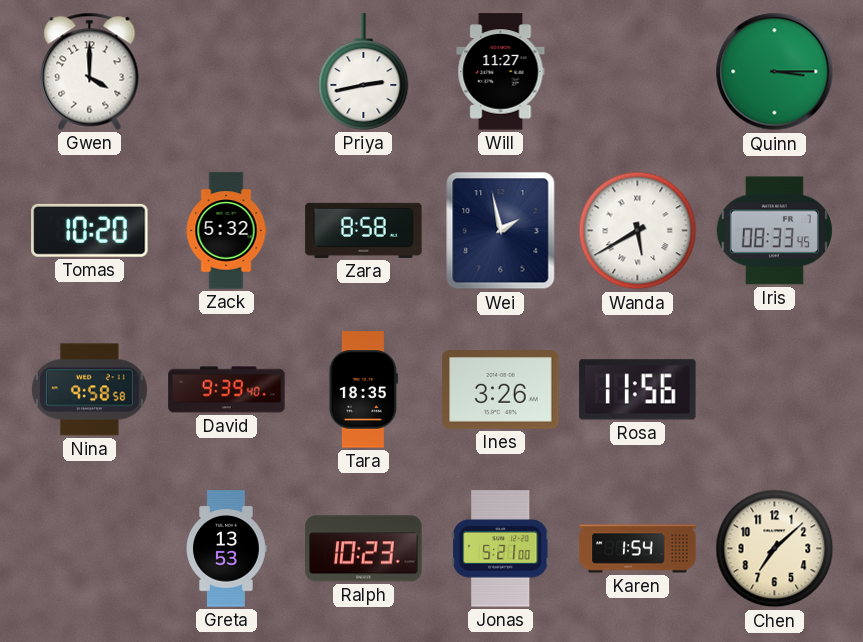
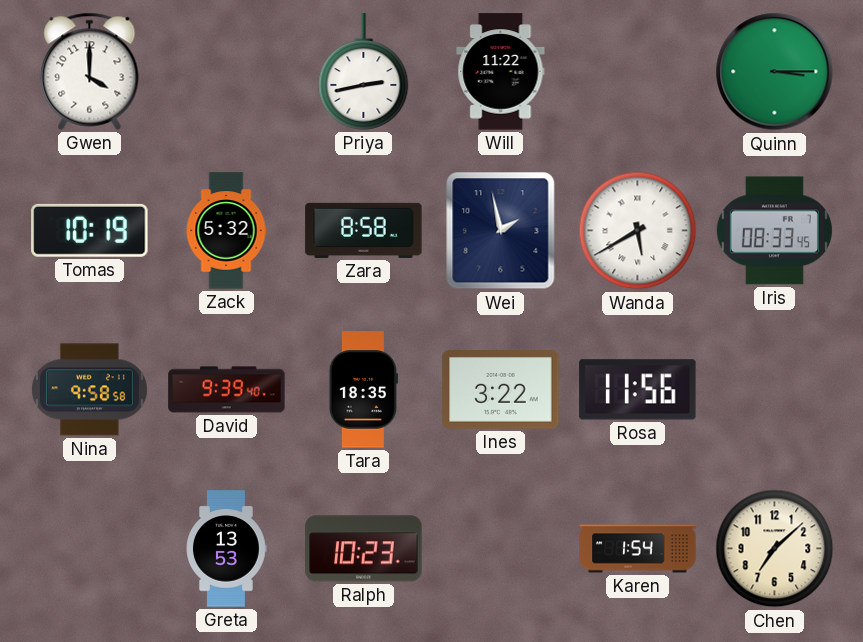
Will: 11:27 -> 11:22 (501, 72)
Tomas: 10:20 -> 10:19 (90, 230)
Ines: 3:26 -> 3:22 (501, 390)
Jonas: 5:21 -> none (501, 549)
